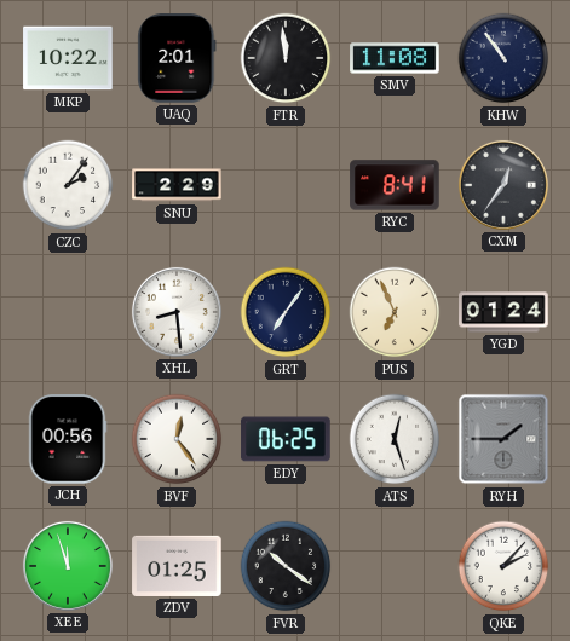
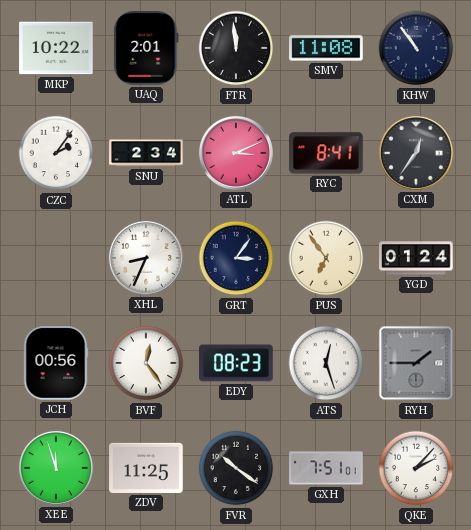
SNU: 2:29 -> 2:34 (146, 153)
ATL: none -> 3:11 (236, 153)
XHL: 8:29 -> 8:34 (146, 258)
GRT: 7:06 -> 3:06 (236, 258)
PUS: 6:56 -> 6:54 (326, 258)
EDY: 06:25 -> 08:23 (236, 363)
ZDV: 01:25 -> 11:25 (146, 468)
GXH: none -> 7:51 (326, 468)
